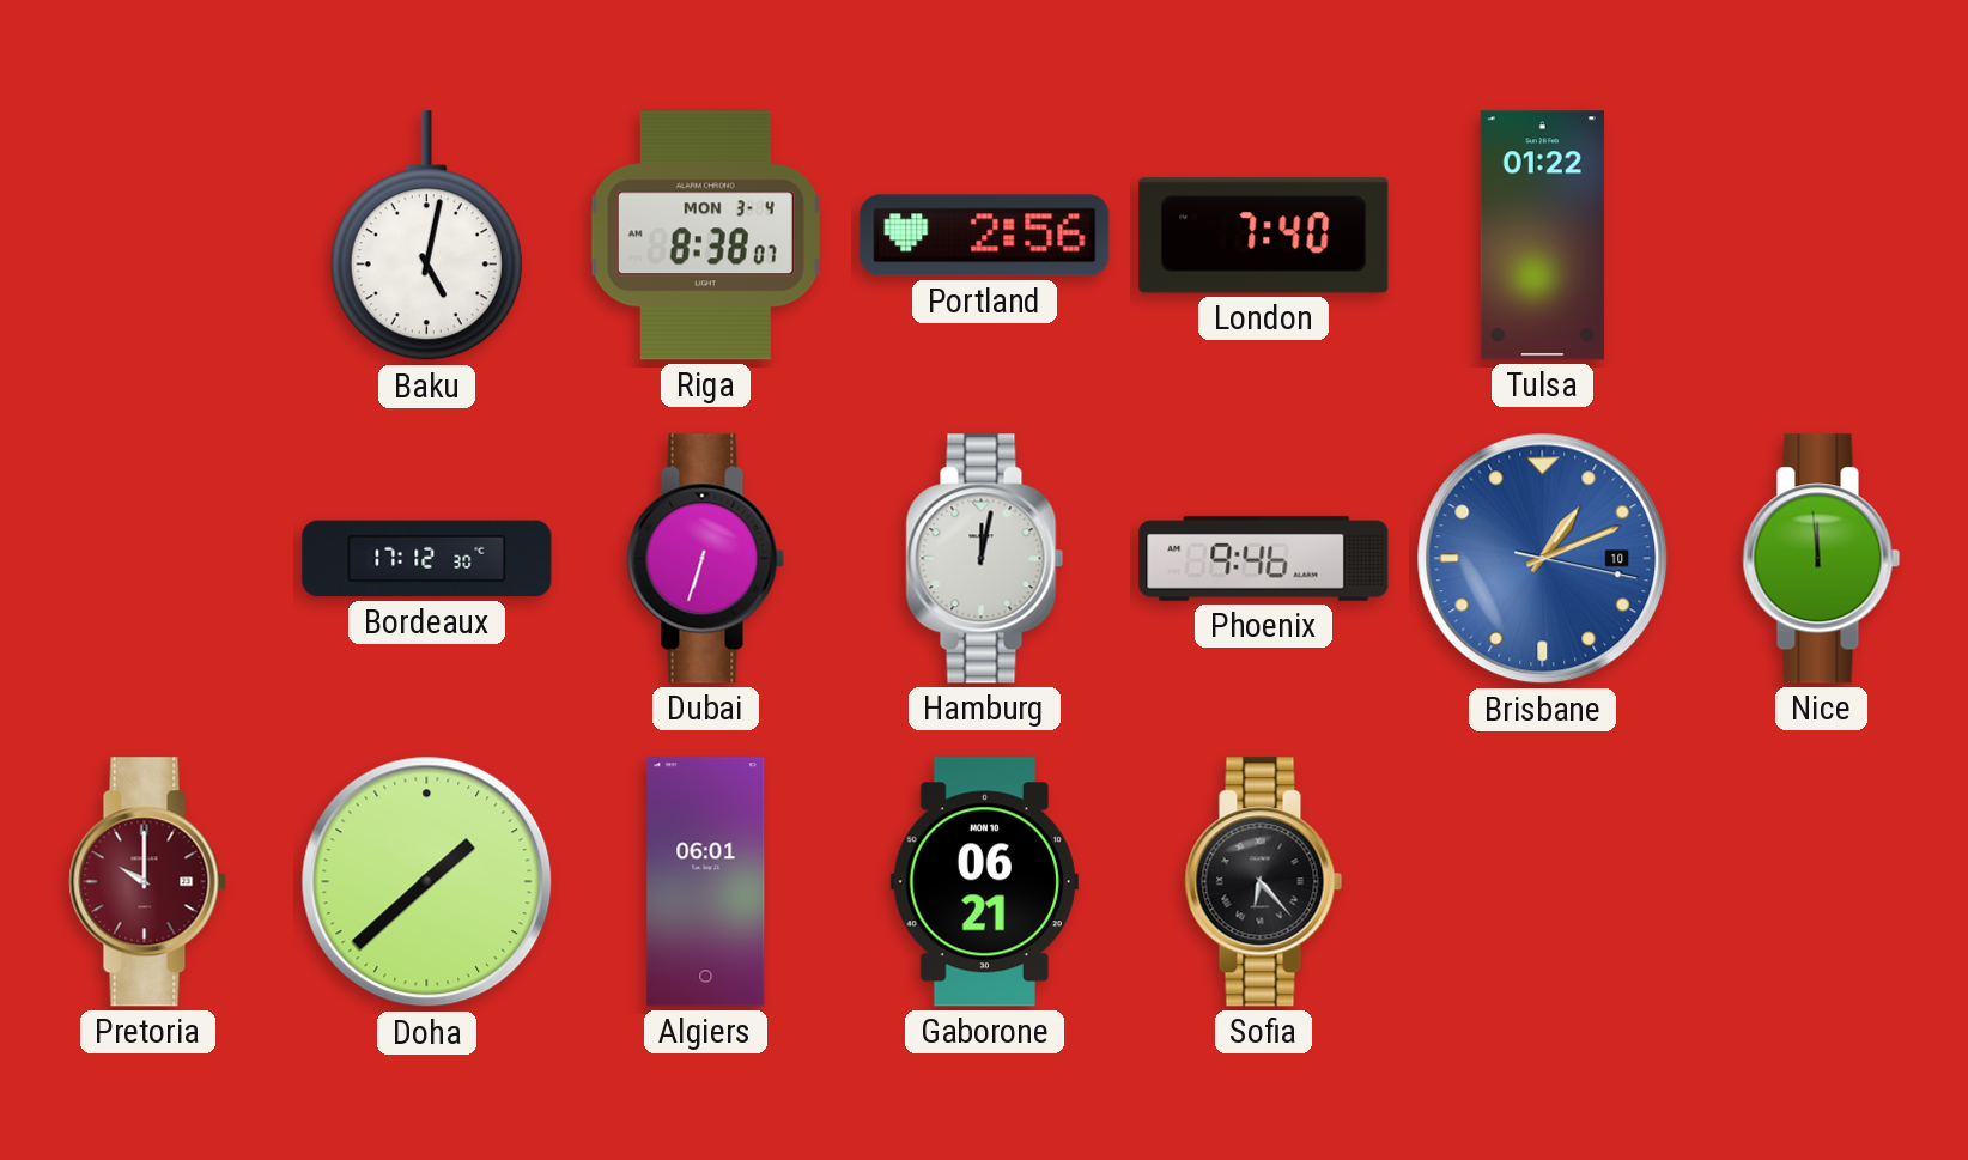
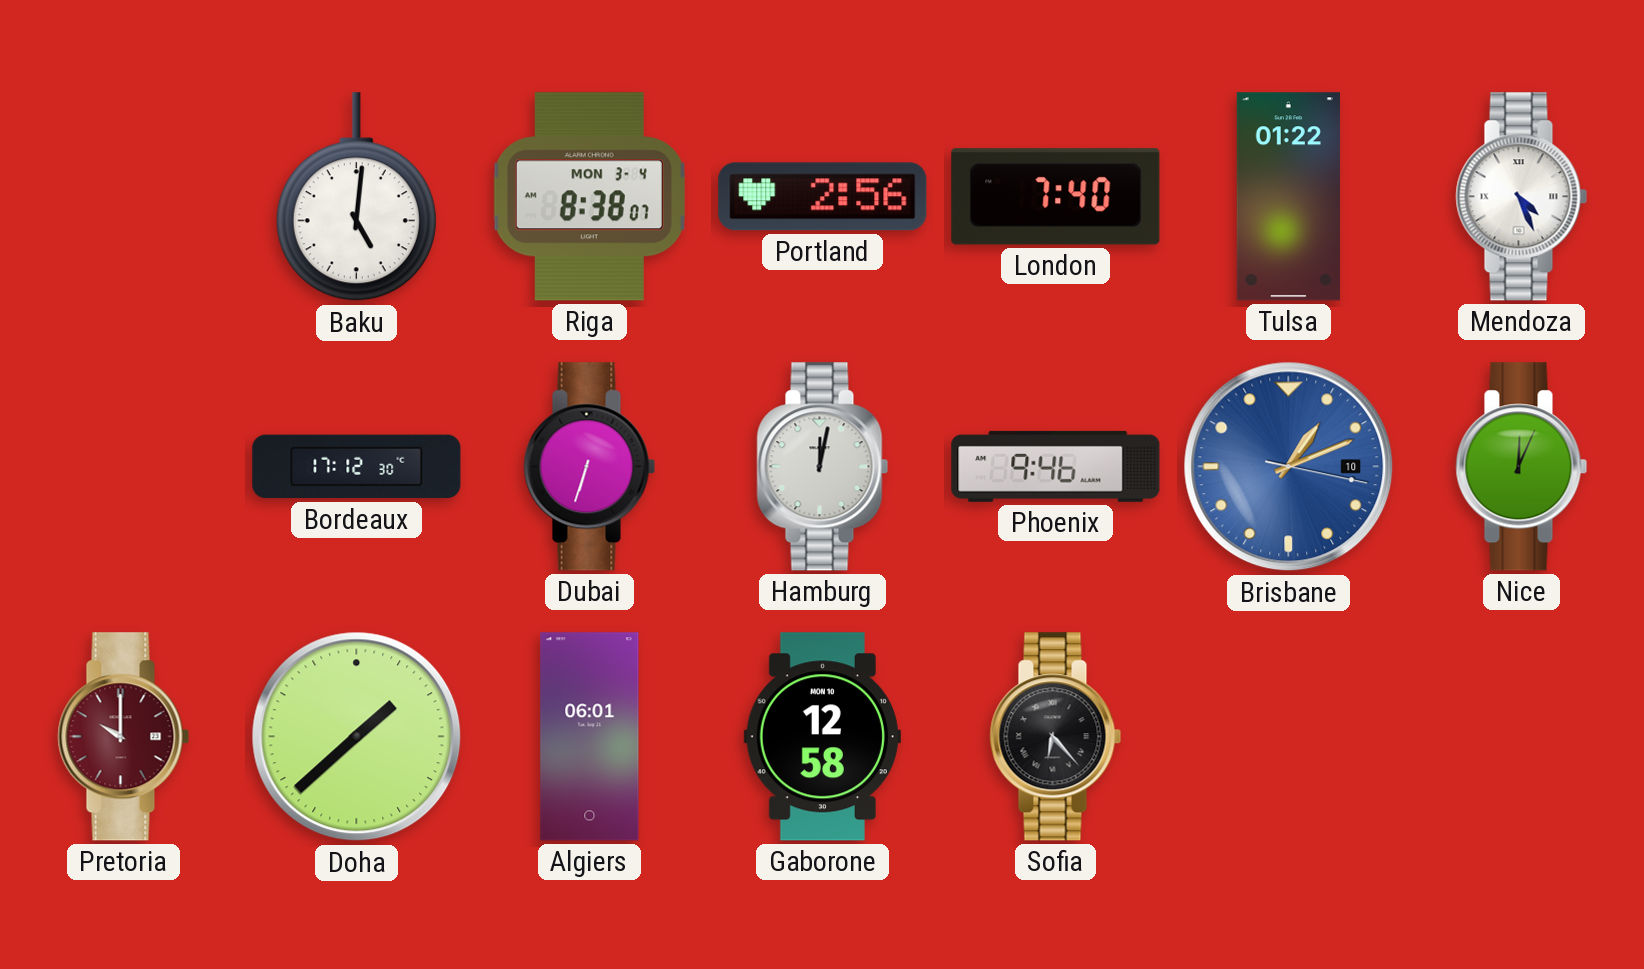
Baku: 5:02 -> 5:01 (356, 197)
Mendoza: none -> 4:26 (1522, 197)
Nice: 11:59 -> 12:04 (1522, 467)
Gaborone: 06:21 -> 12:58 (822, 737)
